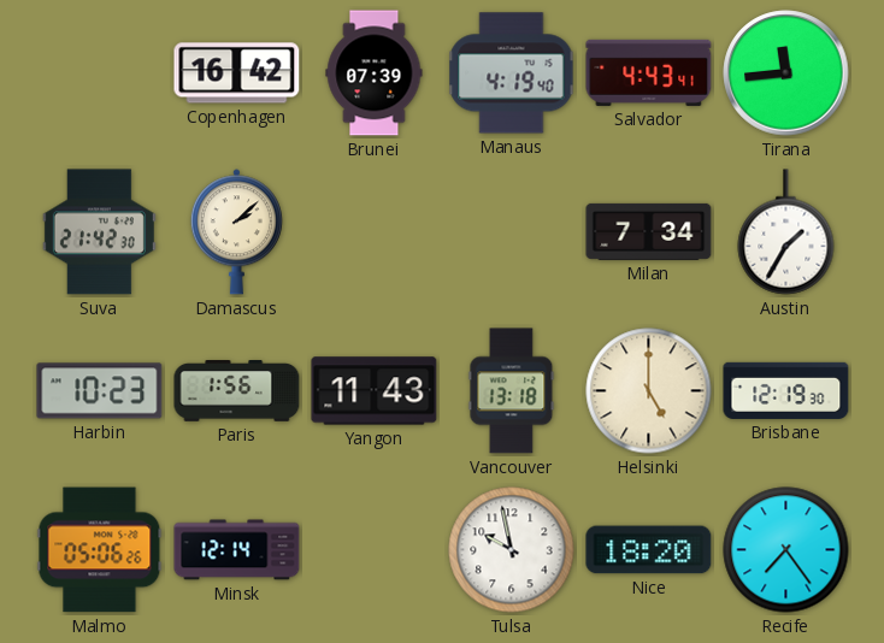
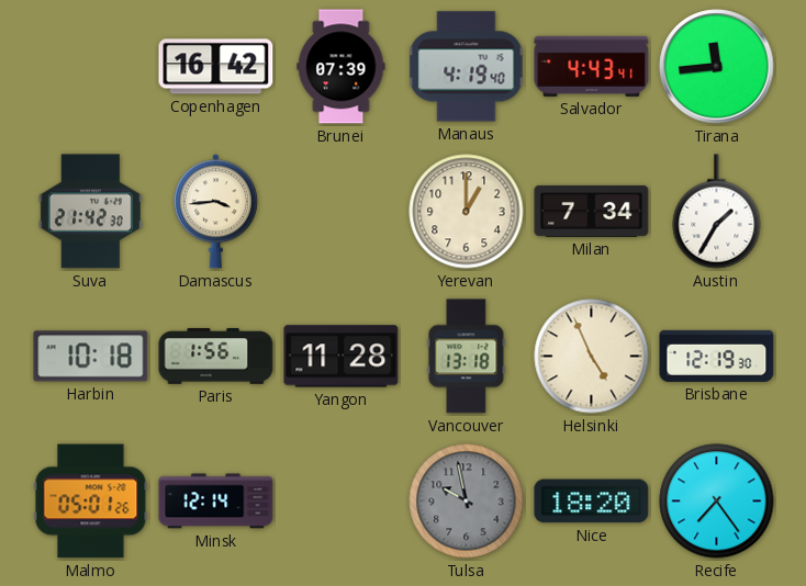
Damascus: 2:08 -> 3:44 (215, 212)
Yerevan: none -> 1:00 (467, 212)
Harbin: 10:23 -> 10:18 (91, 357)
Yangon: 11:43 -> 11:28 (342, 357)
Helsinki: 5:00 -> 4:56 (592, 357)
Malmo: 05:06 -> 05:01 (91, 502)
Tulsa dial: white -> grey (467, 502)
